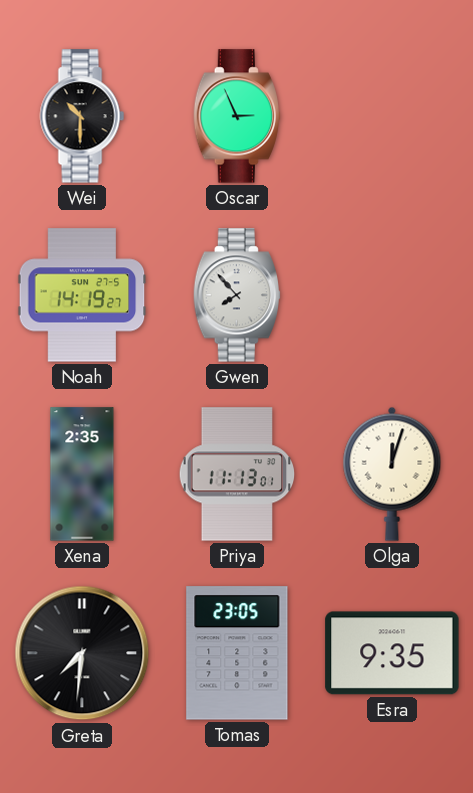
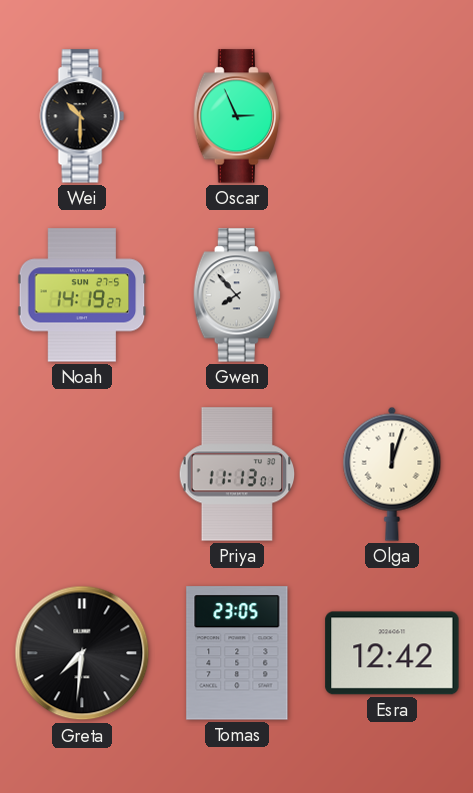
Xena: 2:35 -> none (82, 474)
Esra: 9:35 -> 12:42 (392, 653)
